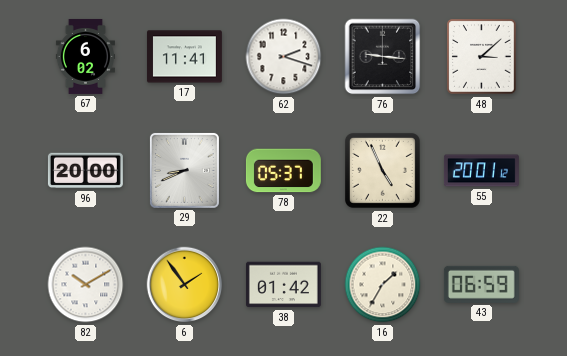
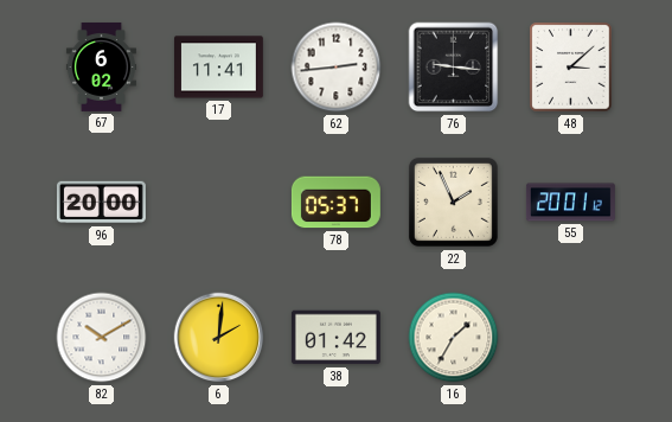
62: 2:18 -> 2:44 (337, 68)
29: 8:41 -> none (184, 170)
22: 4:56 -> 1:56 (453, 202)
6: 1:54 -> 2:01 (219, 338)
43: 06:59 -> none (481, 284)
